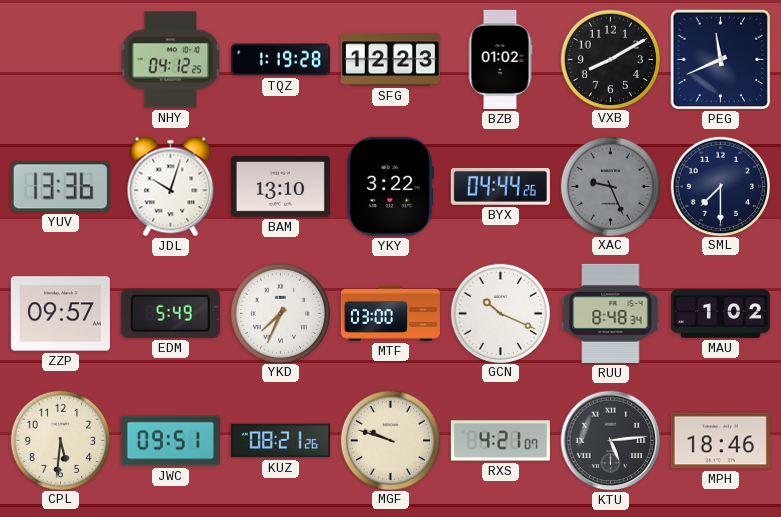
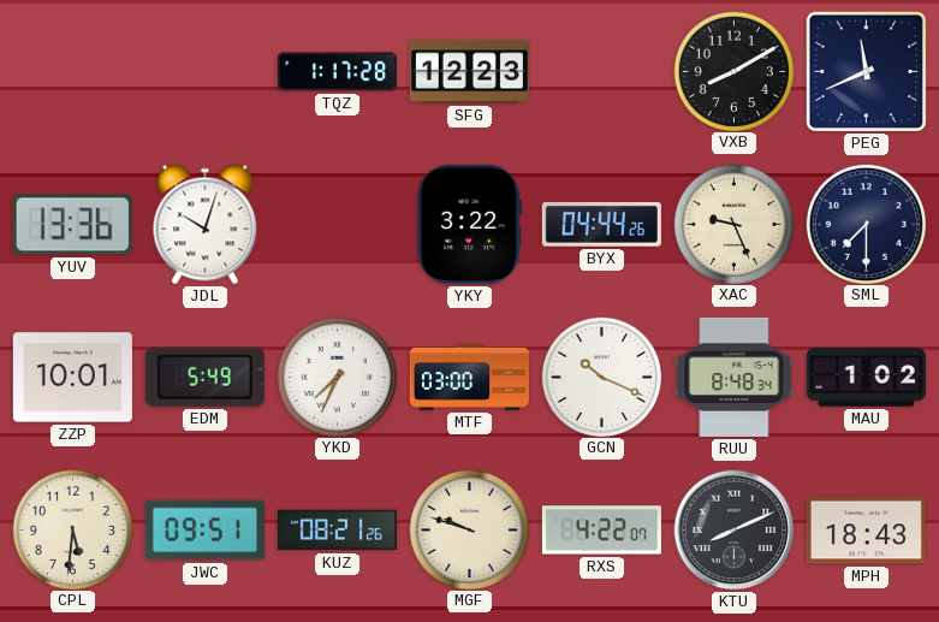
NHY: 04:12 -> none (171, 60)
TQZ: 1:19 -> 1:17 (337, 72)
BZB: 01:02 -> none (500, 59)
BAM: 13:10 -> none (280, 187)
XAC dial: grey -> cream (733, 224)
ZZP: 09:57 -> 10:01 (72, 378)
RXS: 4:21 -> 4:22 (601, 531)
KTU: 5:14 -> 8:11 (735, 531)
MPH: 18:46 -> 18:43 (866, 531)
